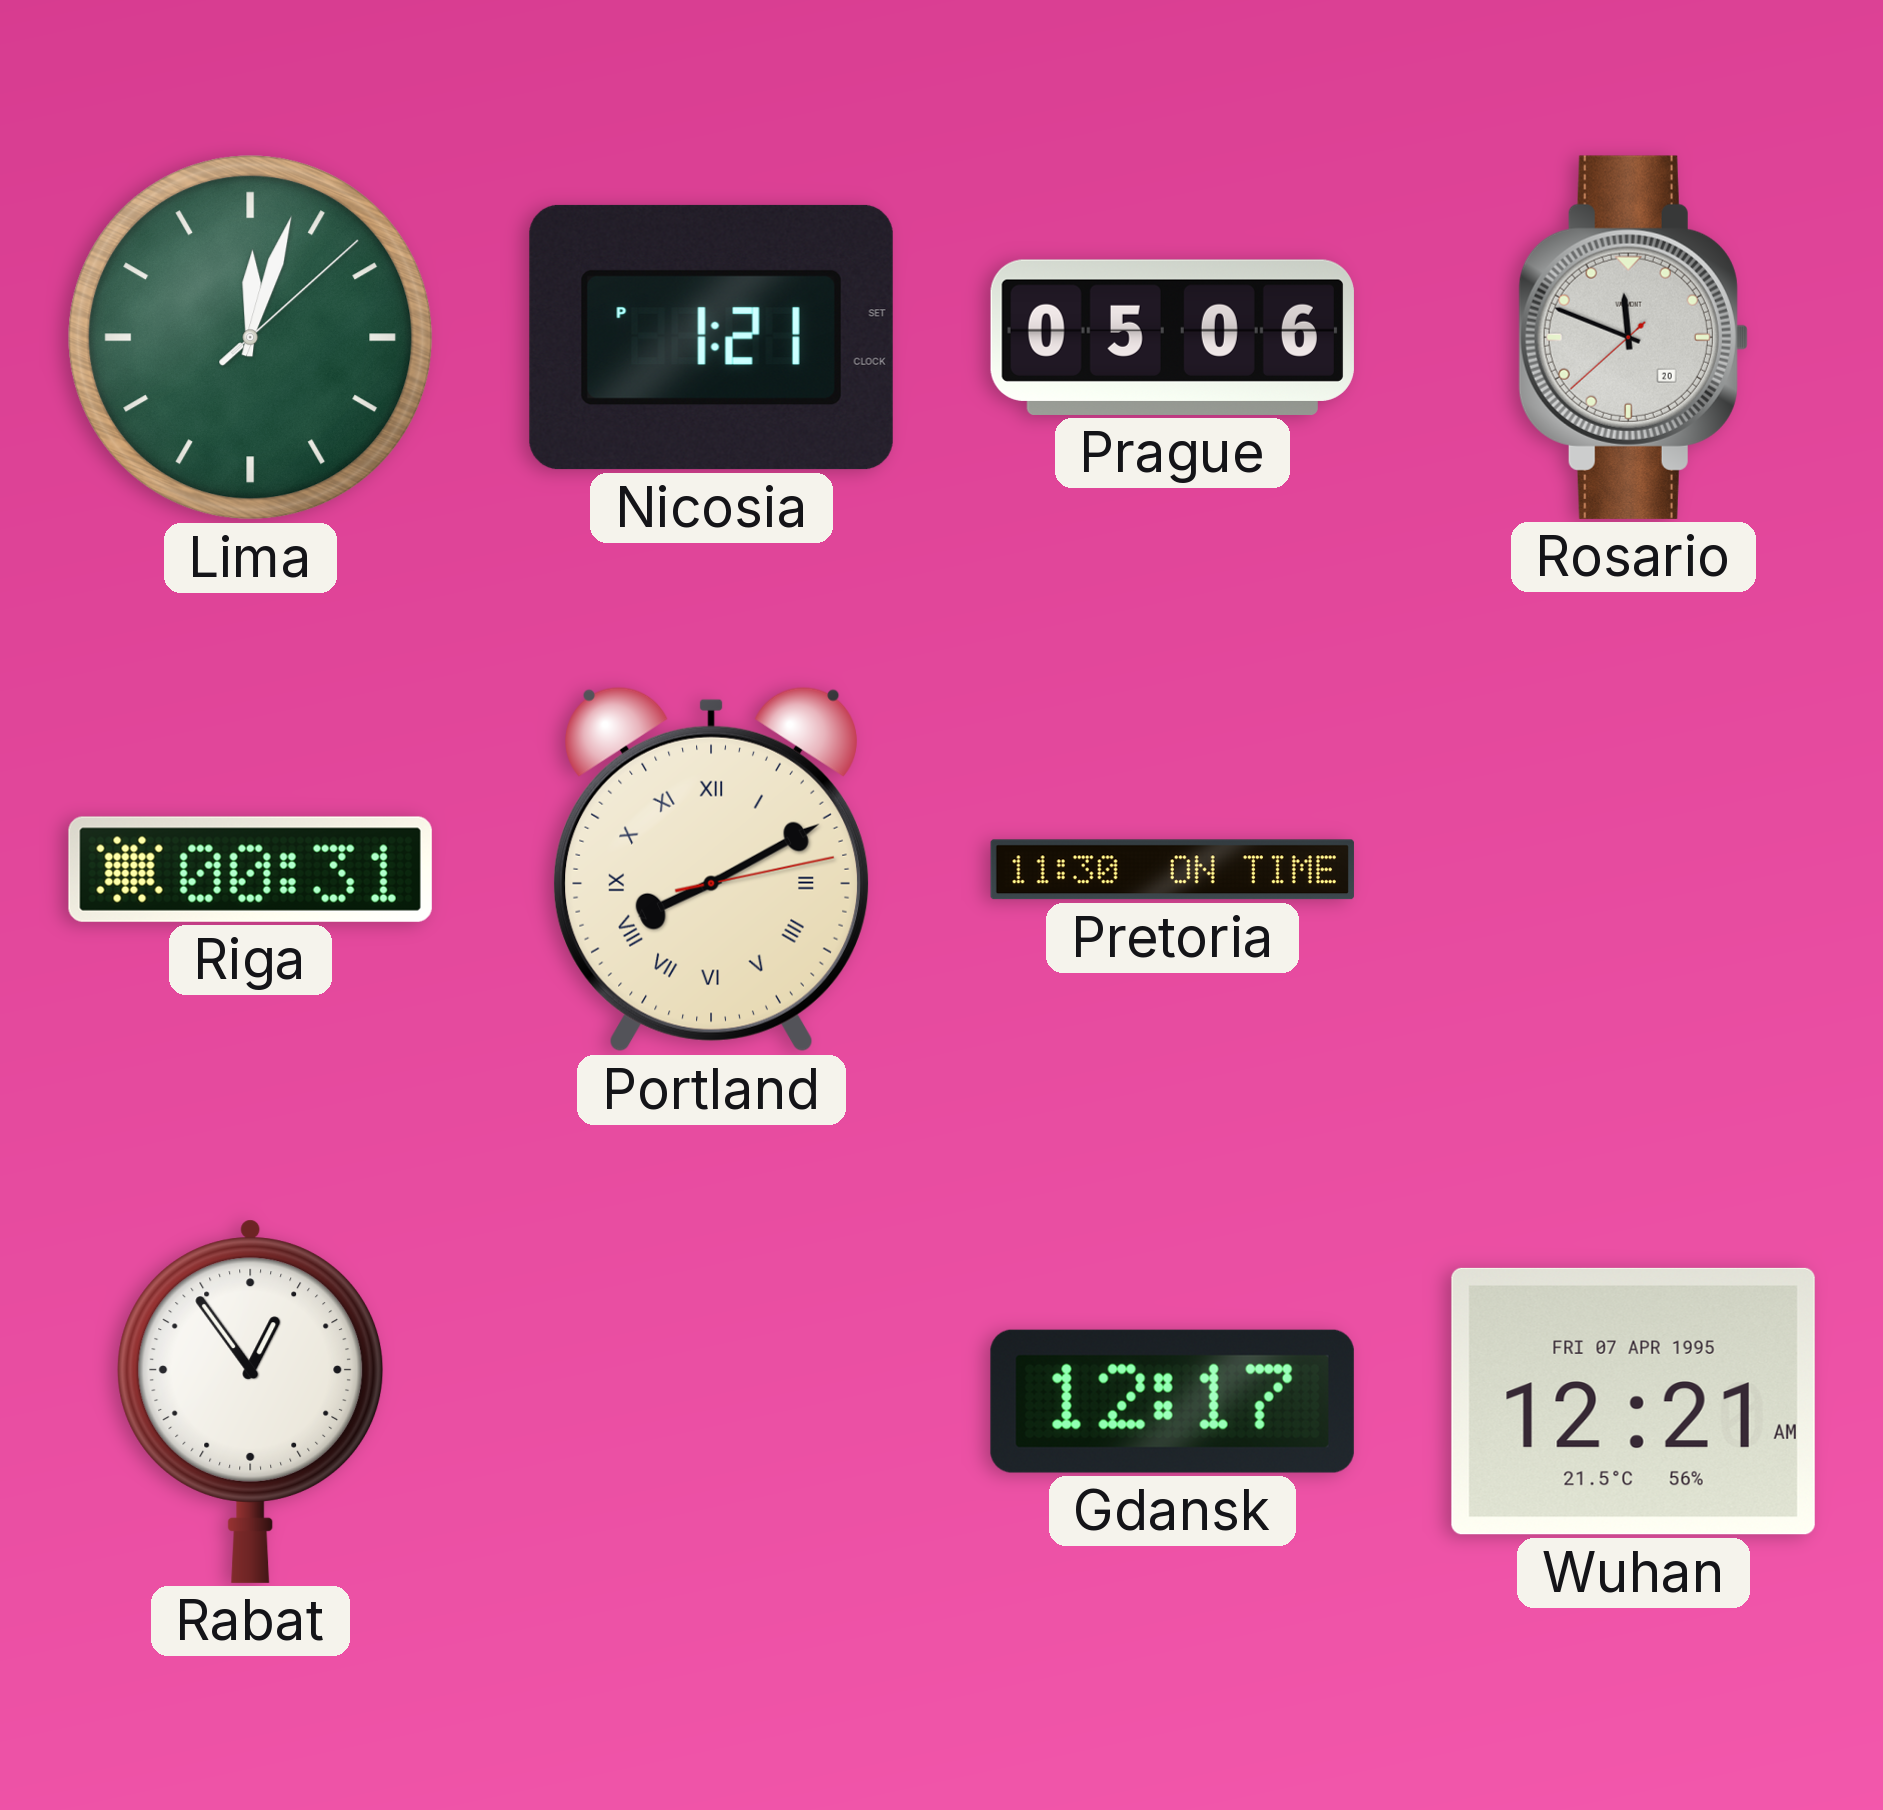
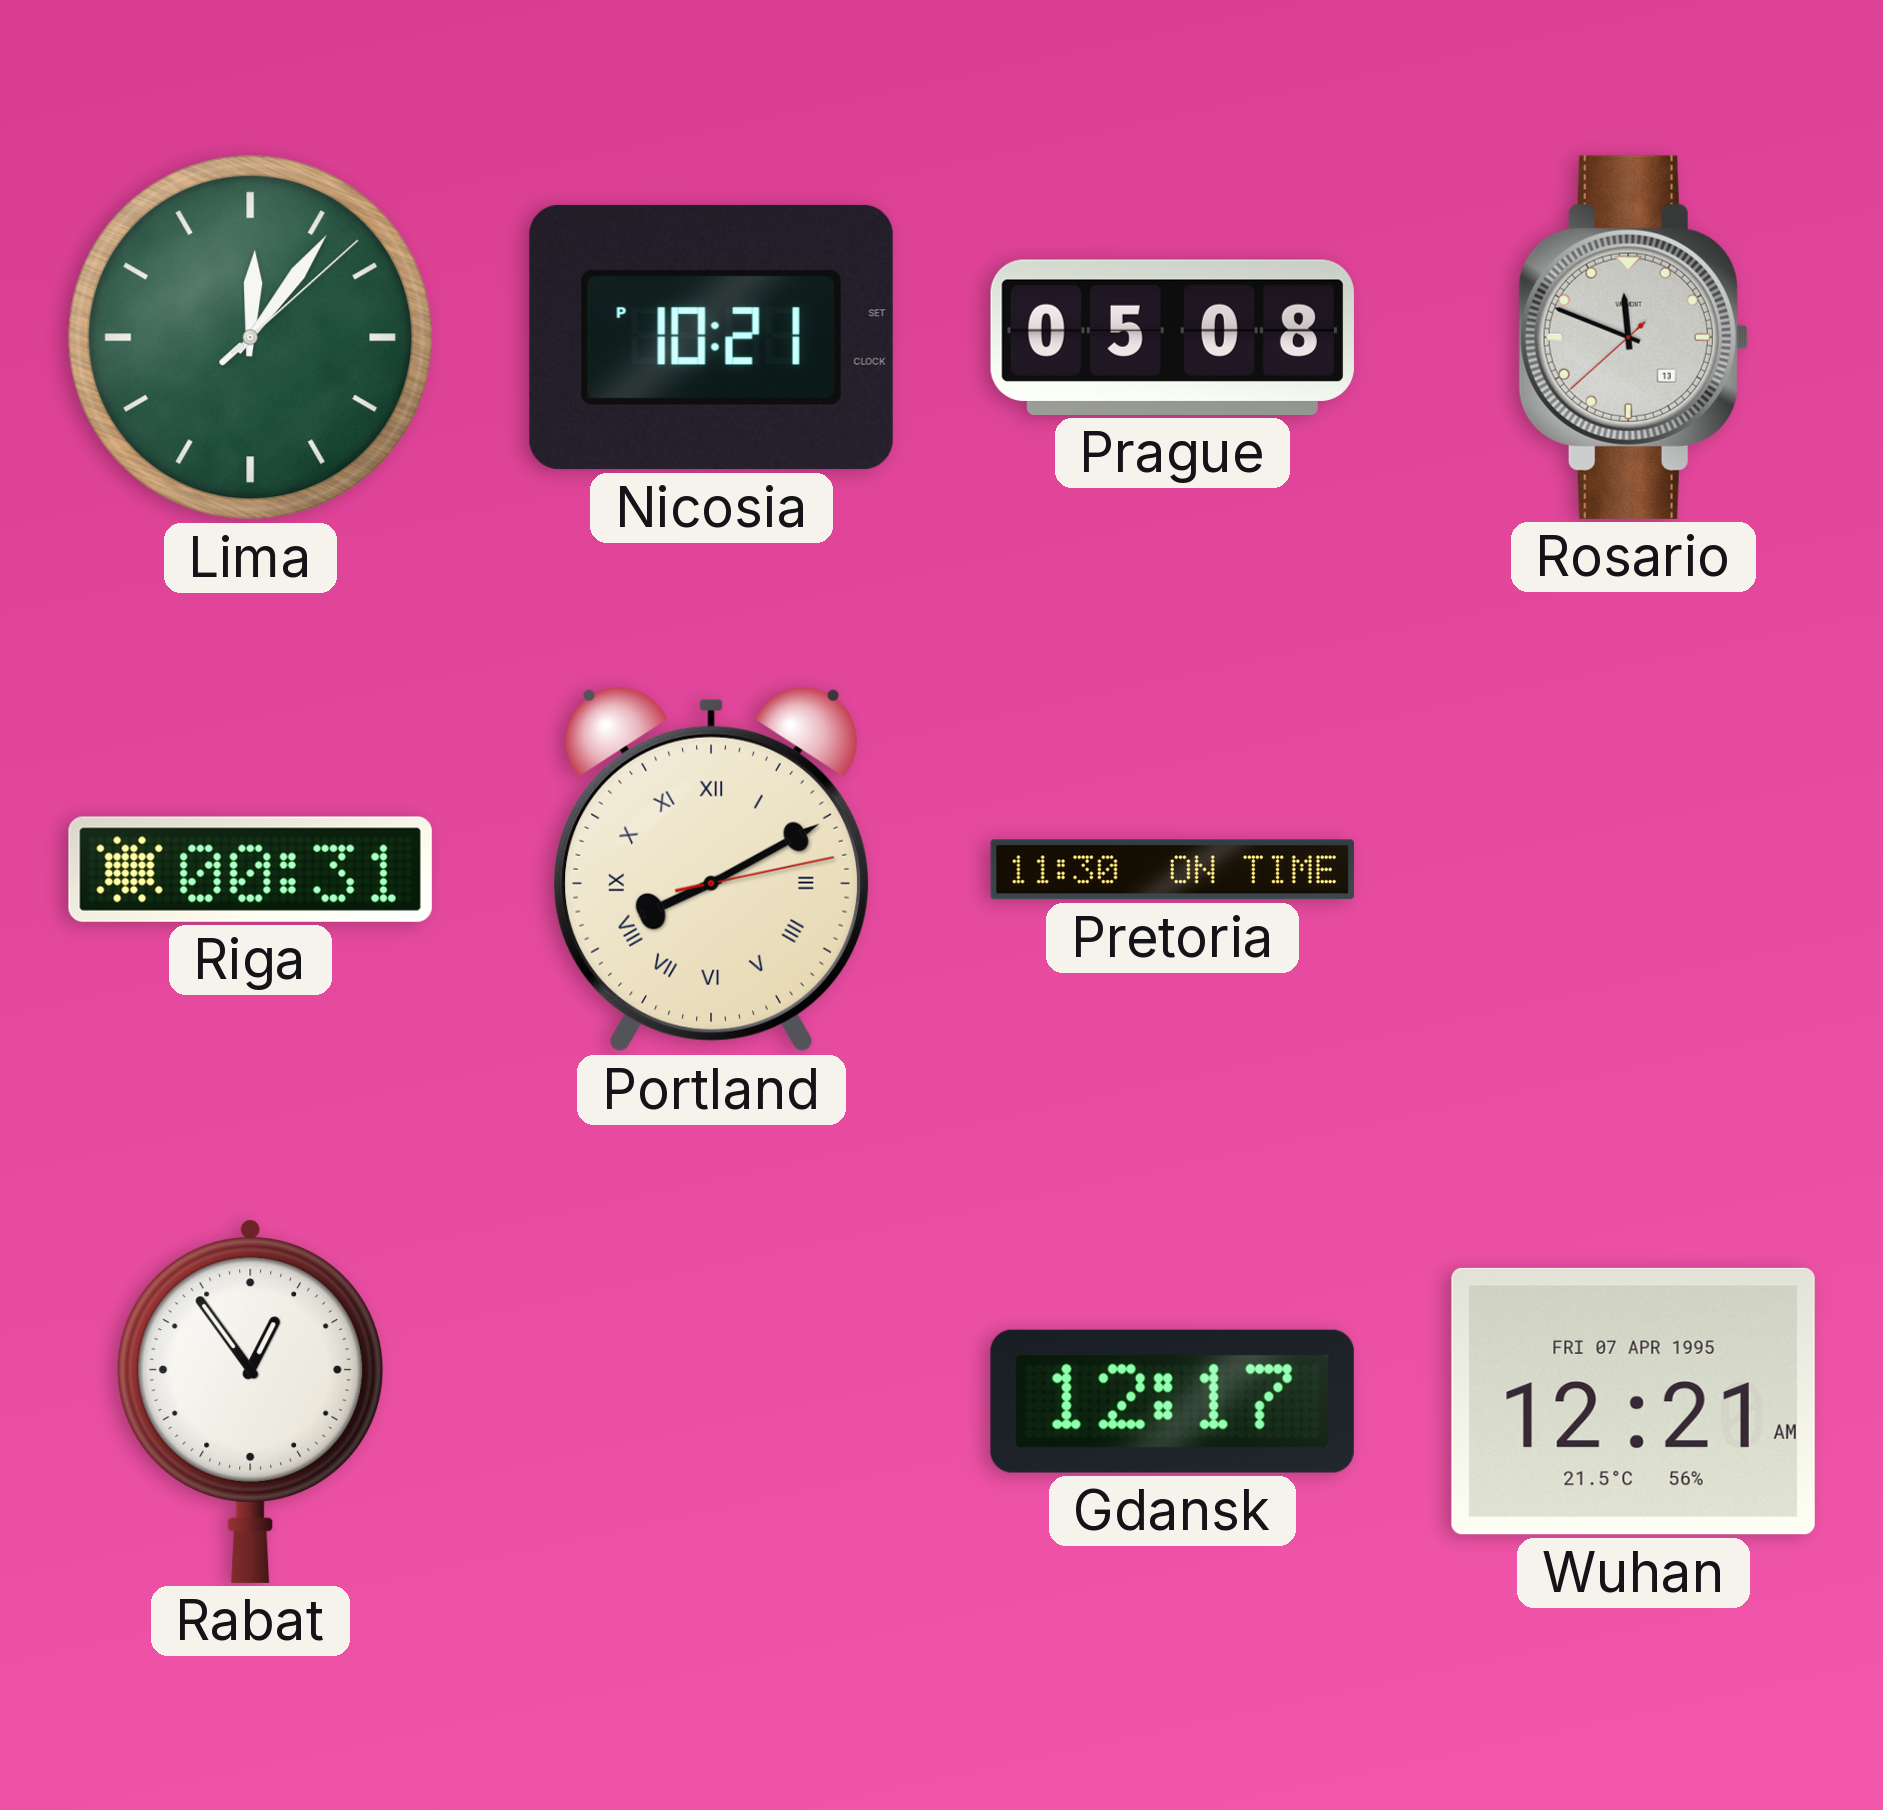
Lima: 12:03 -> 12:06 (251, 338)
Nicosia: 1:21 -> 10:21 (711, 337)
Prague: 05:06 -> 05:08 (1172, 337)
Rosario date: 20 -> 13 (1633, 337)
